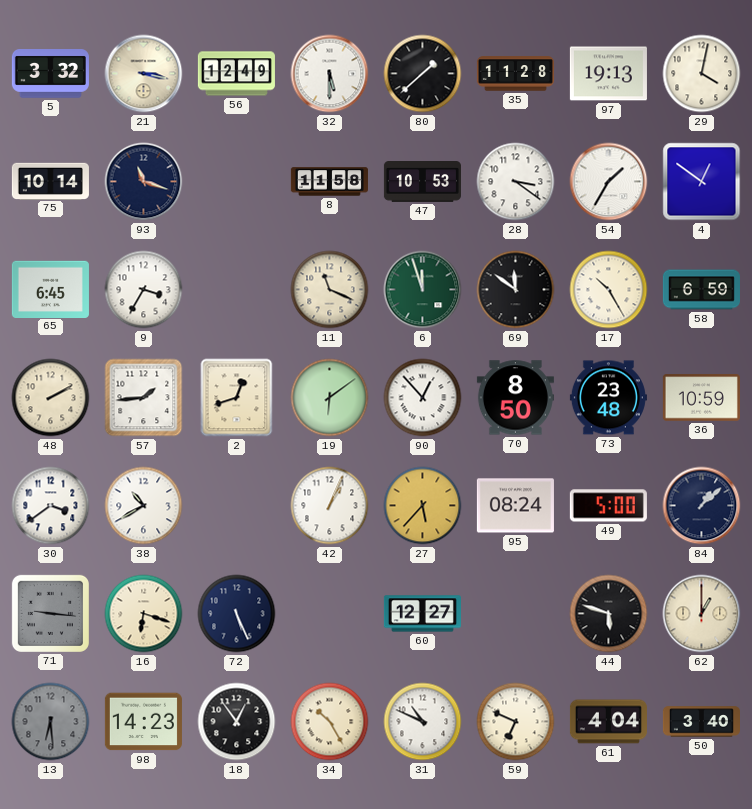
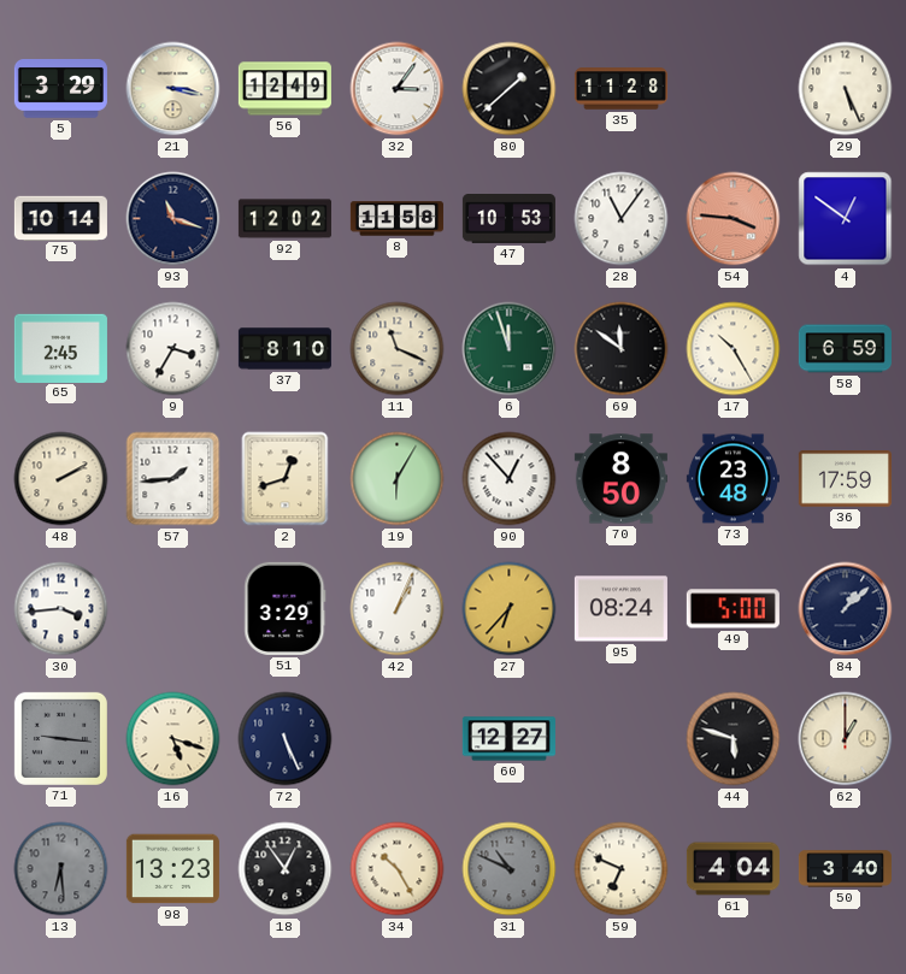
5: 3:32 -> 3:29 (60, 89)
32: 5:30 -> 3:06 (398, 89)
97: 19:13 -> none (608, 74)
29: 4:02 -> 5:26 (846, 89)
92: none -> 12:02 (284, 219)
28: 3:21 -> 11:06 (622, 219)
54: 1:35 -> 3:46 (734, 219)
54 dial: white -> salmon (734, 219)
65: 6:45 -> 2:45 (60, 348)
37: none -> 8:10 (284, 349)
19: 6:09 -> 6:05 (398, 479)
36: 10:59 -> 17:59 (845, 479)
30: 3:39 -> 3:44 (61, 609)
38: 10:40 -> none (144, 506)
51: none -> 3:29 (286, 608)
27: 5:37 -> 6:37 (510, 609)
16: 6:18 -> 5:18 (173, 739)
98: 14:23 -> 13:23 (172, 869)
31 dial: white -> grey (510, 869)
